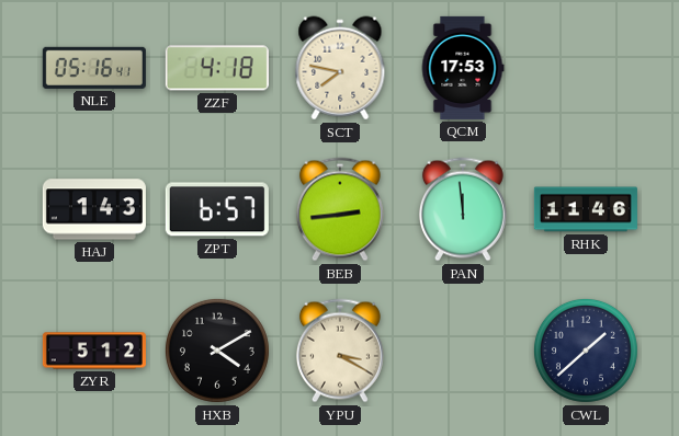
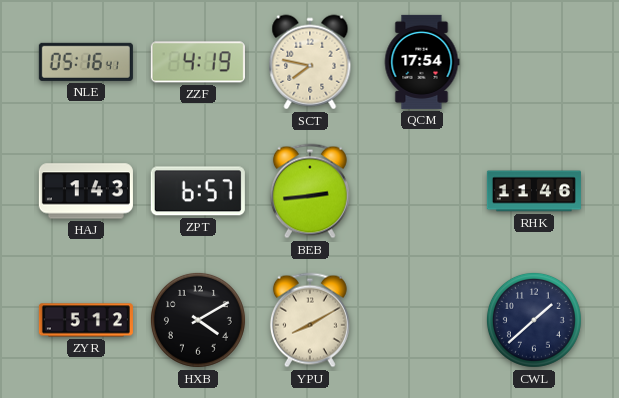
ZZF: 4:18 -> 4:19 (198, 62)
QCM: 17:53 -> 17:54 (422, 62)
PAN: 11:59 -> none (463, 209)
YPU: 3:20 -> 8:10 (310, 320)
